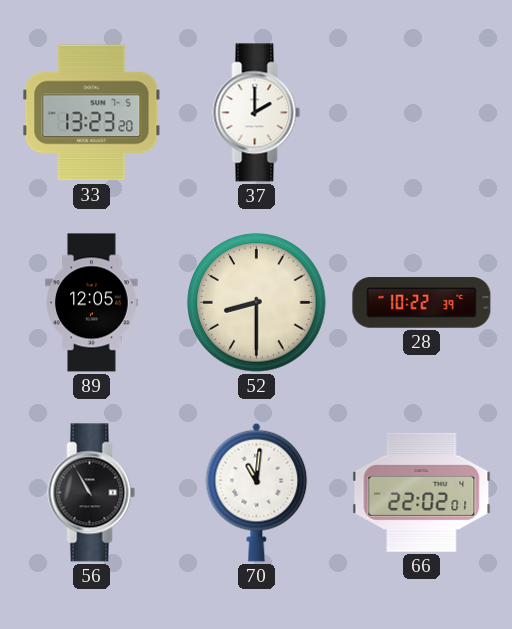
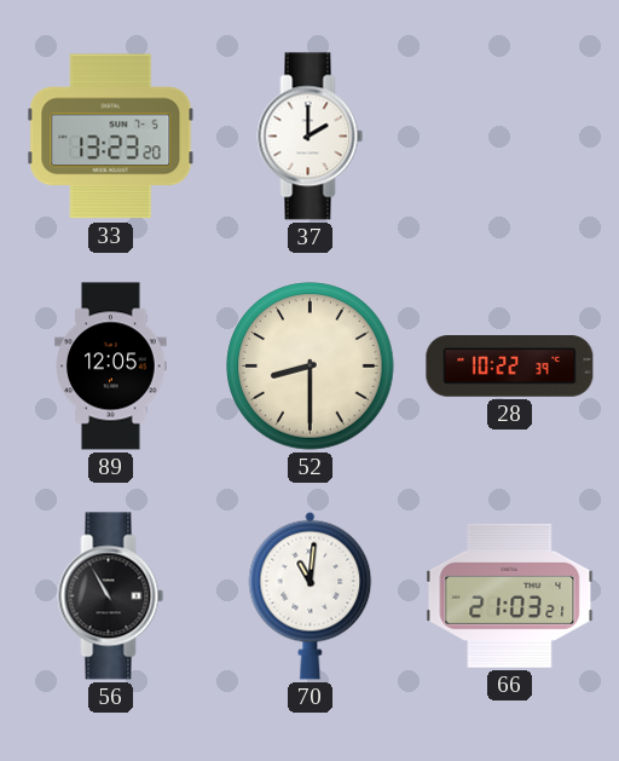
66: 22:02 -> 21:03 (510, 595)
